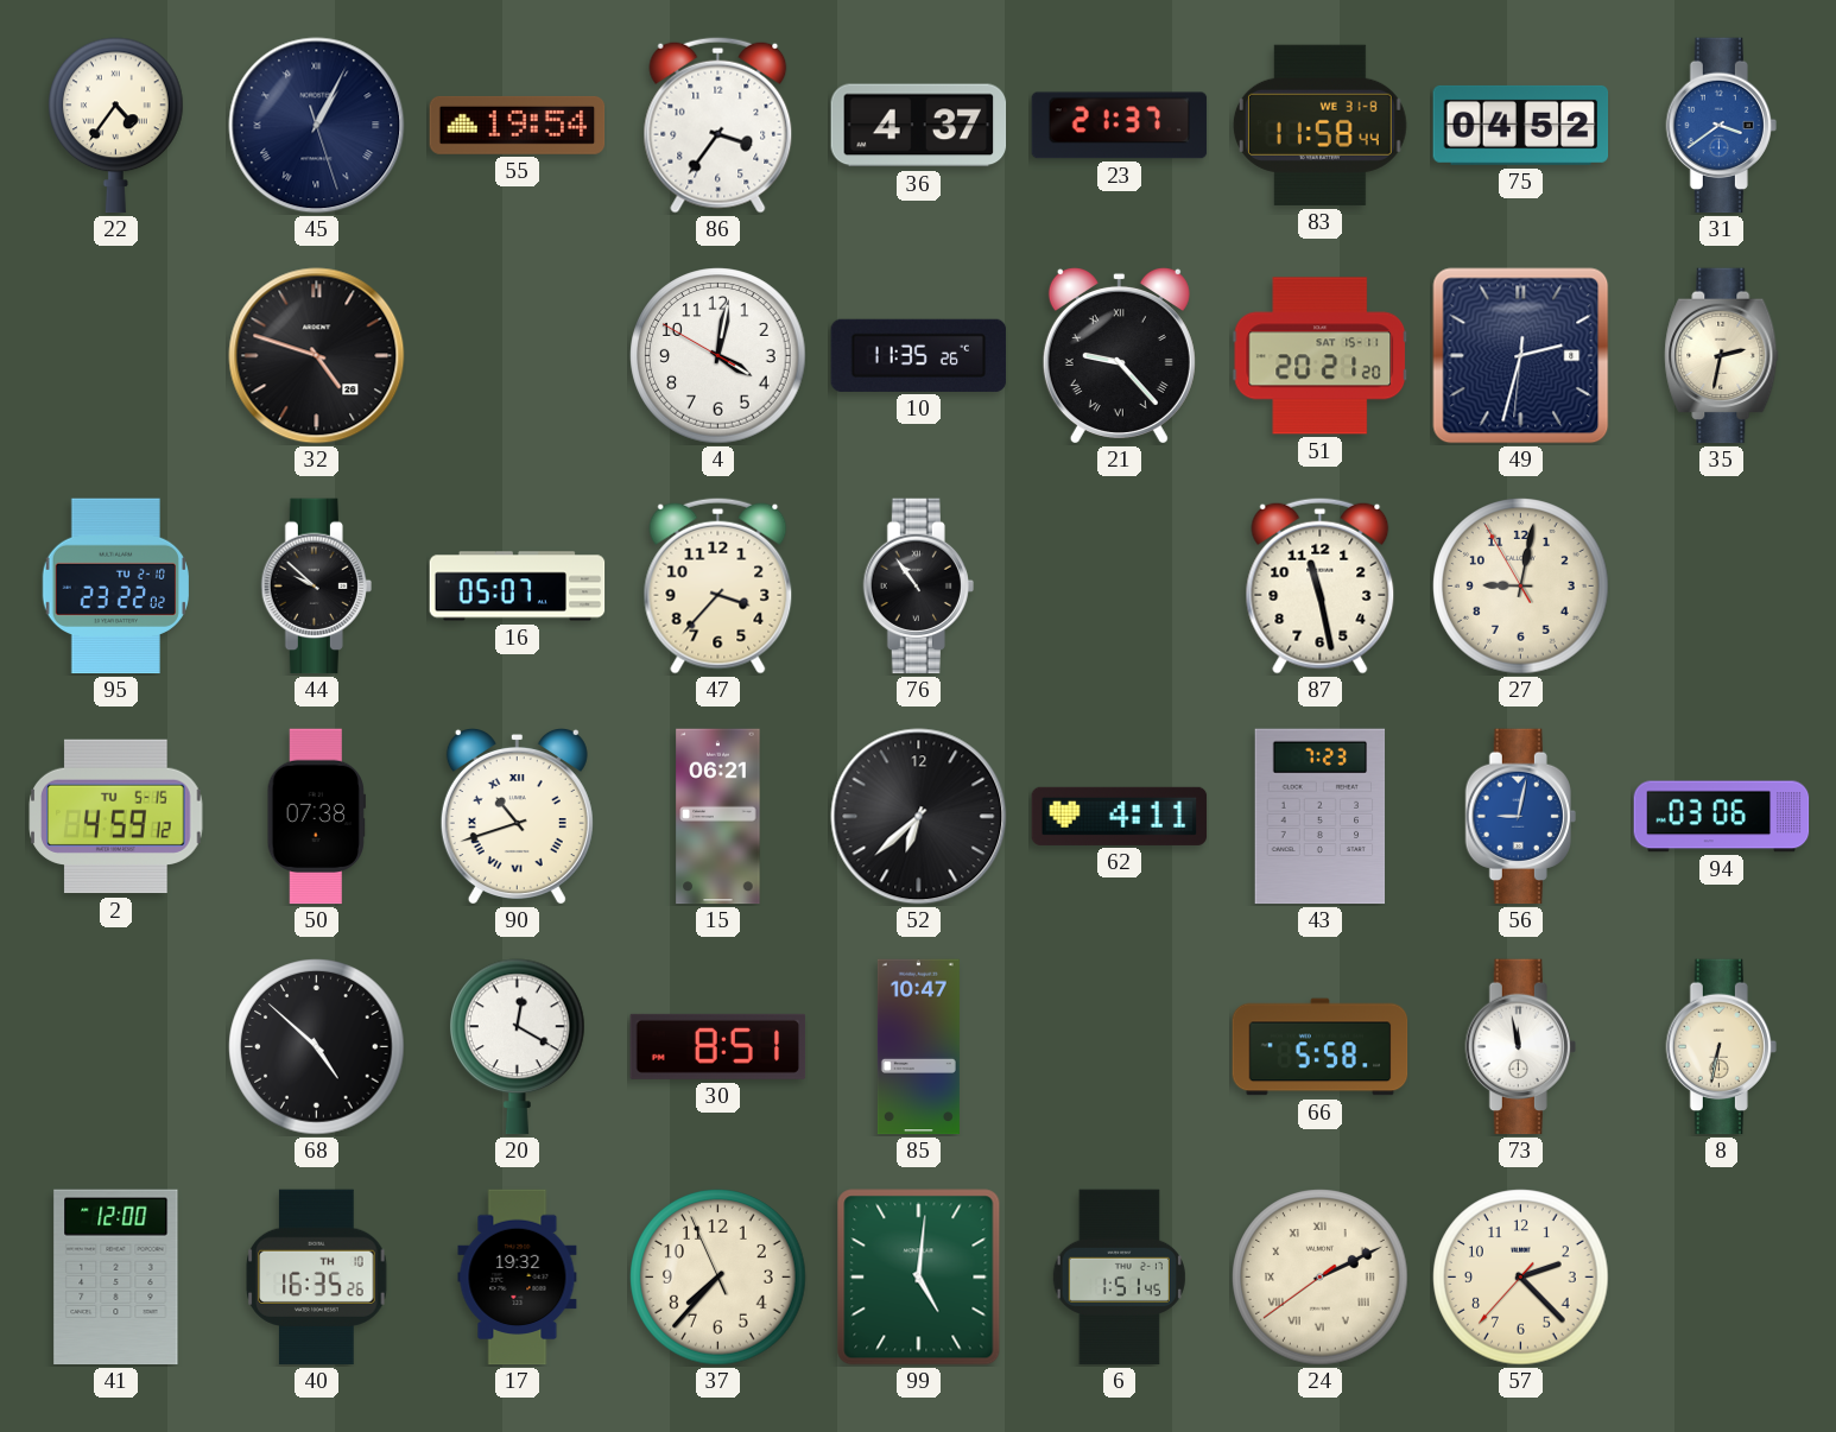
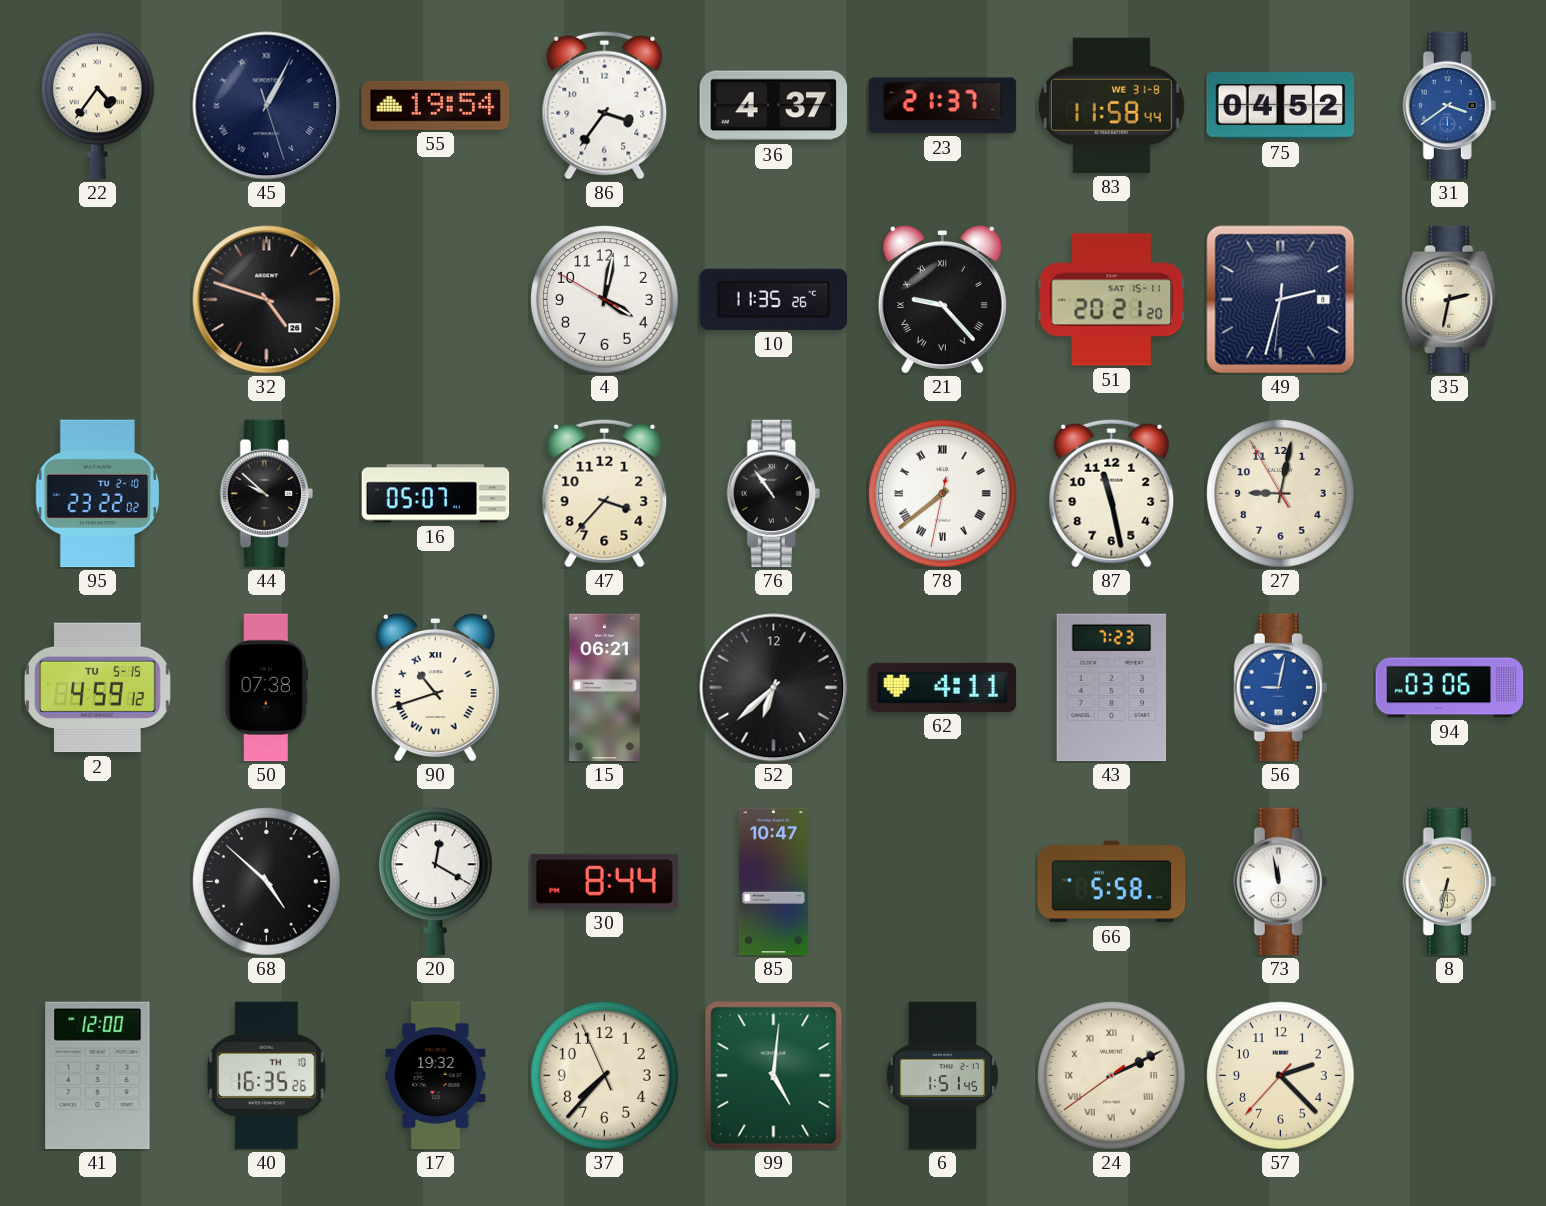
78: none -> 7:38 (943, 494)
30: 8:51 -> 8:44 (605, 881)
